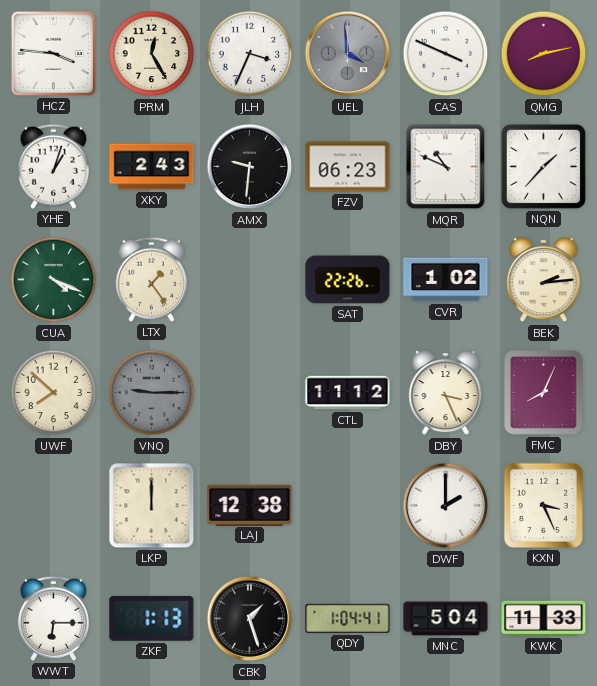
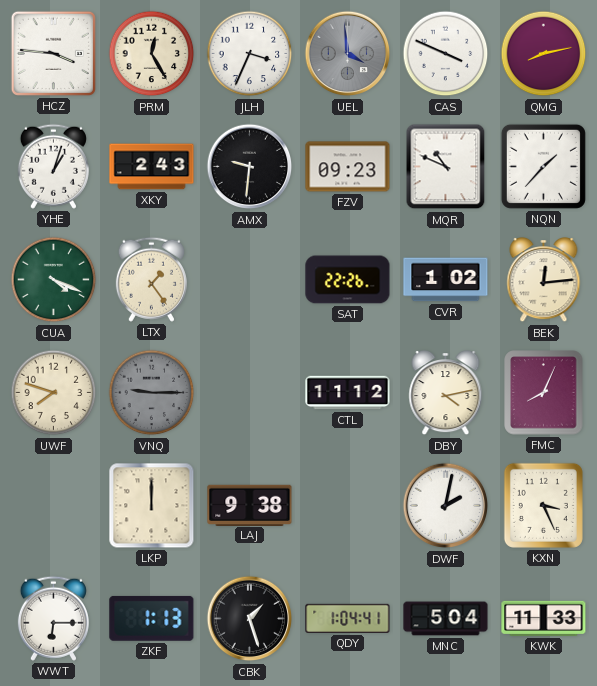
FZV: 06:23 -> 09:23 (348, 167)
BEK: 2:14 -> 12:14 (544, 281)
UWF: 7:52 -> 7:48 (54, 393)
DBY: 3:26 -> 4:13 (446, 394)
LAJ: 12:38 -> 9:38 (250, 505)
DWF: 2:00 -> 2:02 (446, 506)
